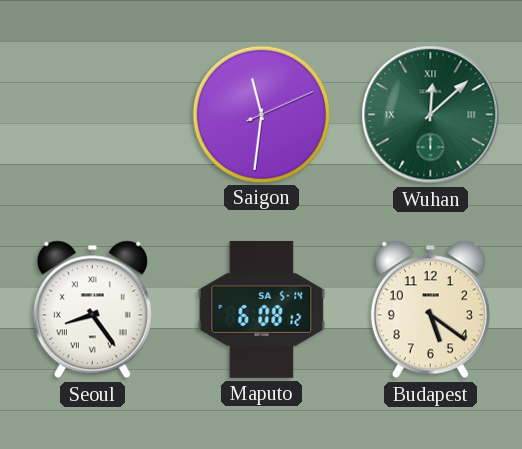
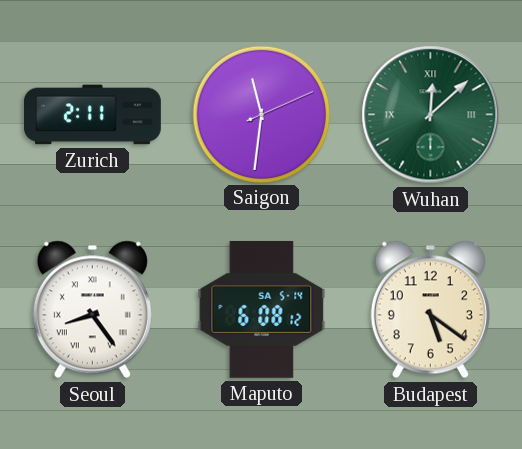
Zurich: none -> 2:11 (93, 115)
